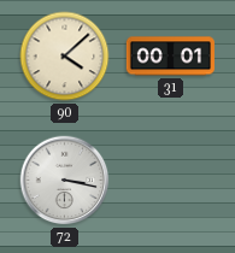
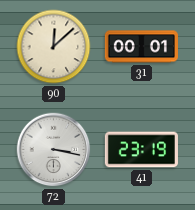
90: 4:08 -> 12:08 (54, 47)
41: none -> 23:19 (141, 150)
